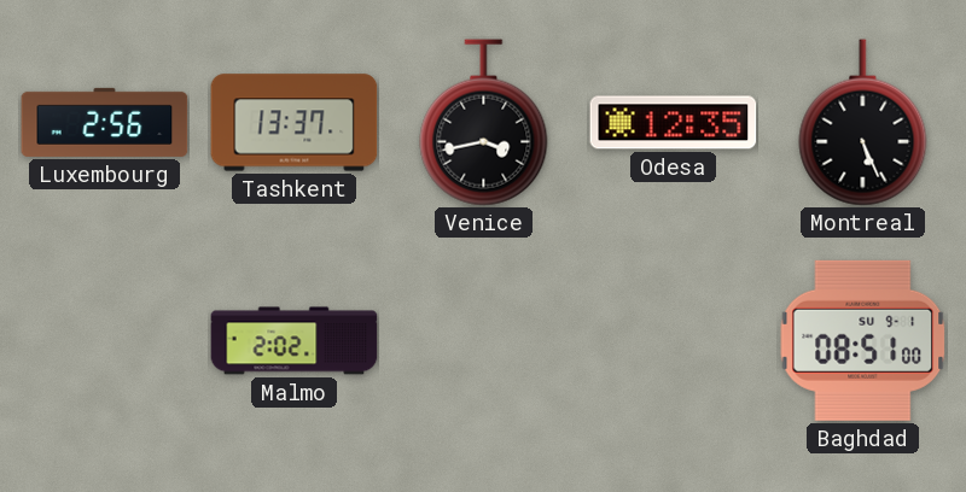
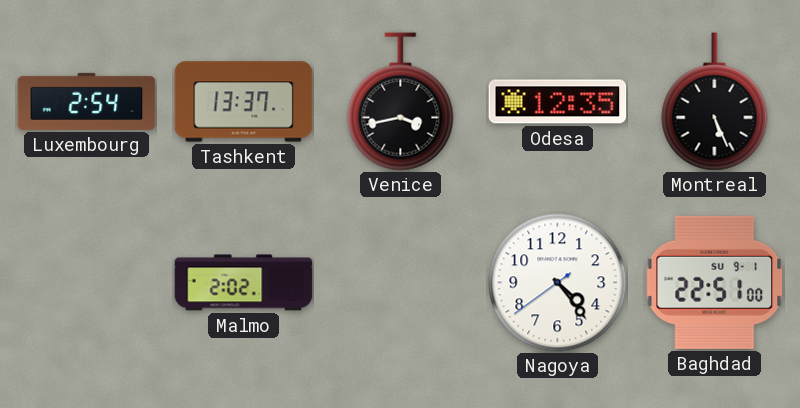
Luxembourg: 2:56 -> 2:54 (87, 101)
Nagoya: none -> 4:23 (558, 283)
Baghdad: 08:51 -> 22:51 (715, 282)
